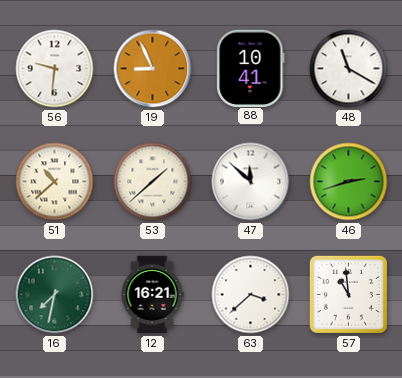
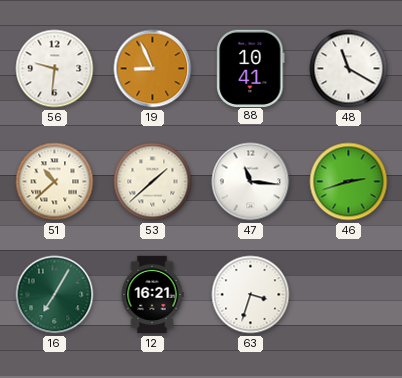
47: 11:52 -> 11:16 (251, 182)
16: 7:32 -> 7:05 (55, 295)
63: 3:38 -> 3:33 (251, 295)
57: 10:59 -> none (348, 294)
